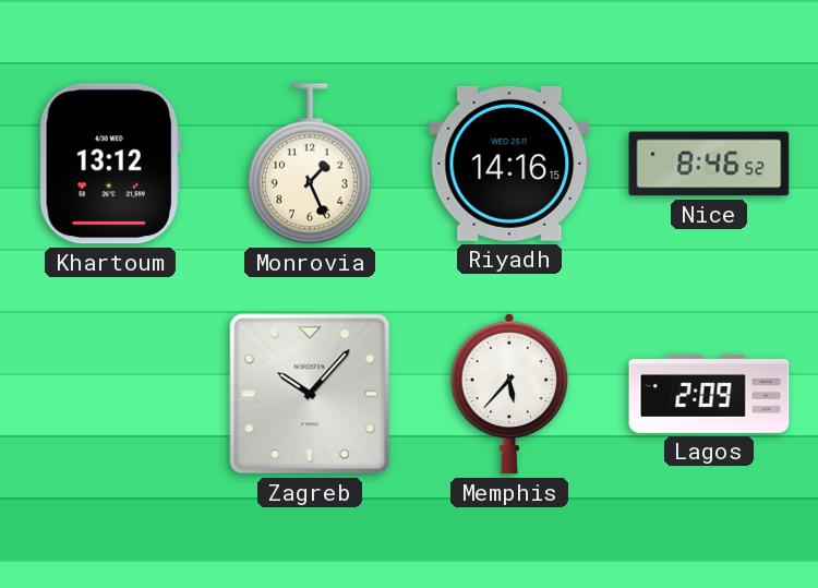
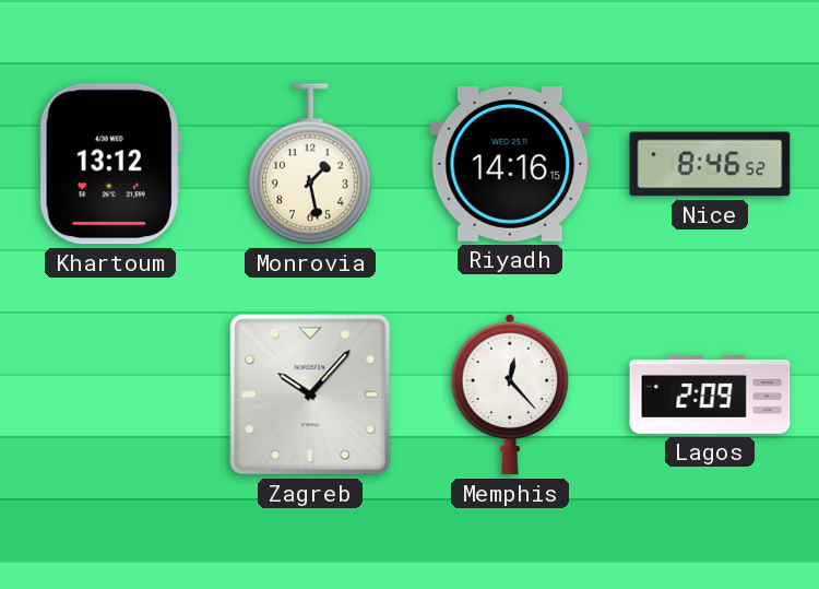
Monrovia: 1:26 -> 1:28 (310, 164)
Memphis: 5:37 -> 12:23 (509, 394)
